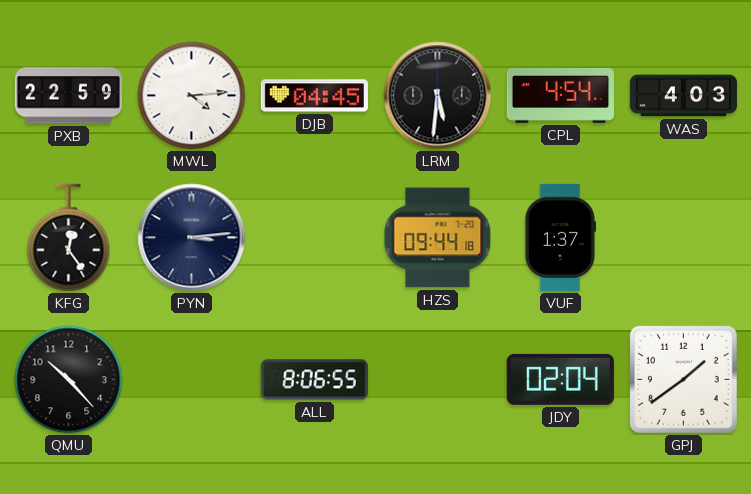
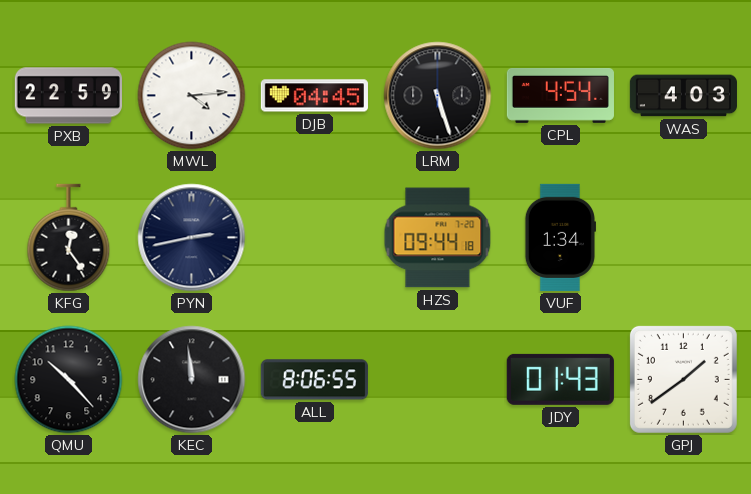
LRM: 5:31 -> 5:27 (438, 96)
PYN: 3:14 -> 2:43 (192, 238)
VUF: 1:37 -> 1:34 (559, 237)
KEC: none -> 11:59 (192, 380)
JDY: 02:04 -> 01:43 (560, 379)
